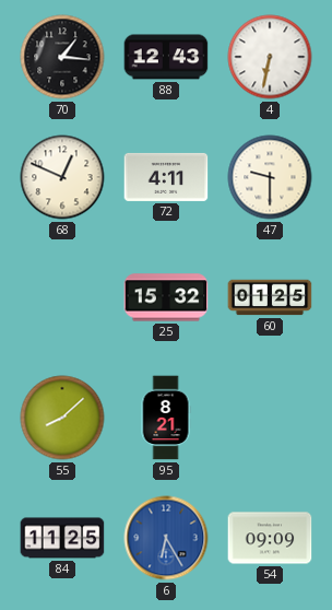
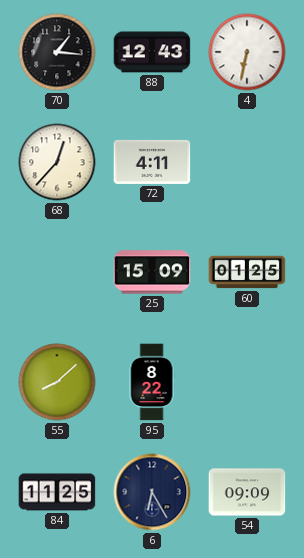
68: 12:49 -> 12:37 (57, 162)
47: 9:30 -> none (270, 177)
25: 15:32 -> 15:09 (152, 272)
95: 8:21 -> 8:22 (152, 382)
6 dial: blue -> navy (152, 492)
